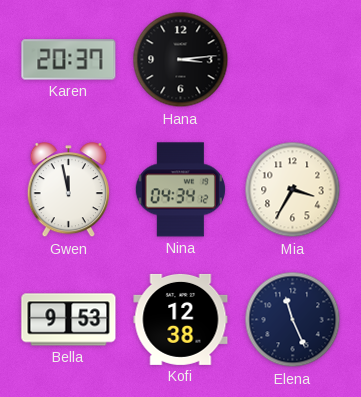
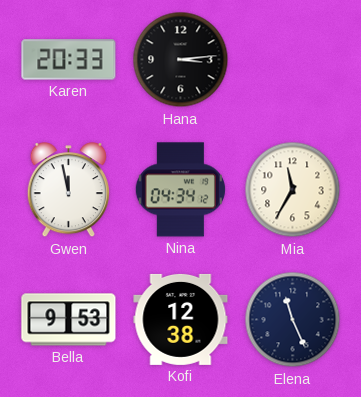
Karen: 20:37 -> 20:33 (69, 60)
Mia: 3:35 -> 11:35 (293, 190)
